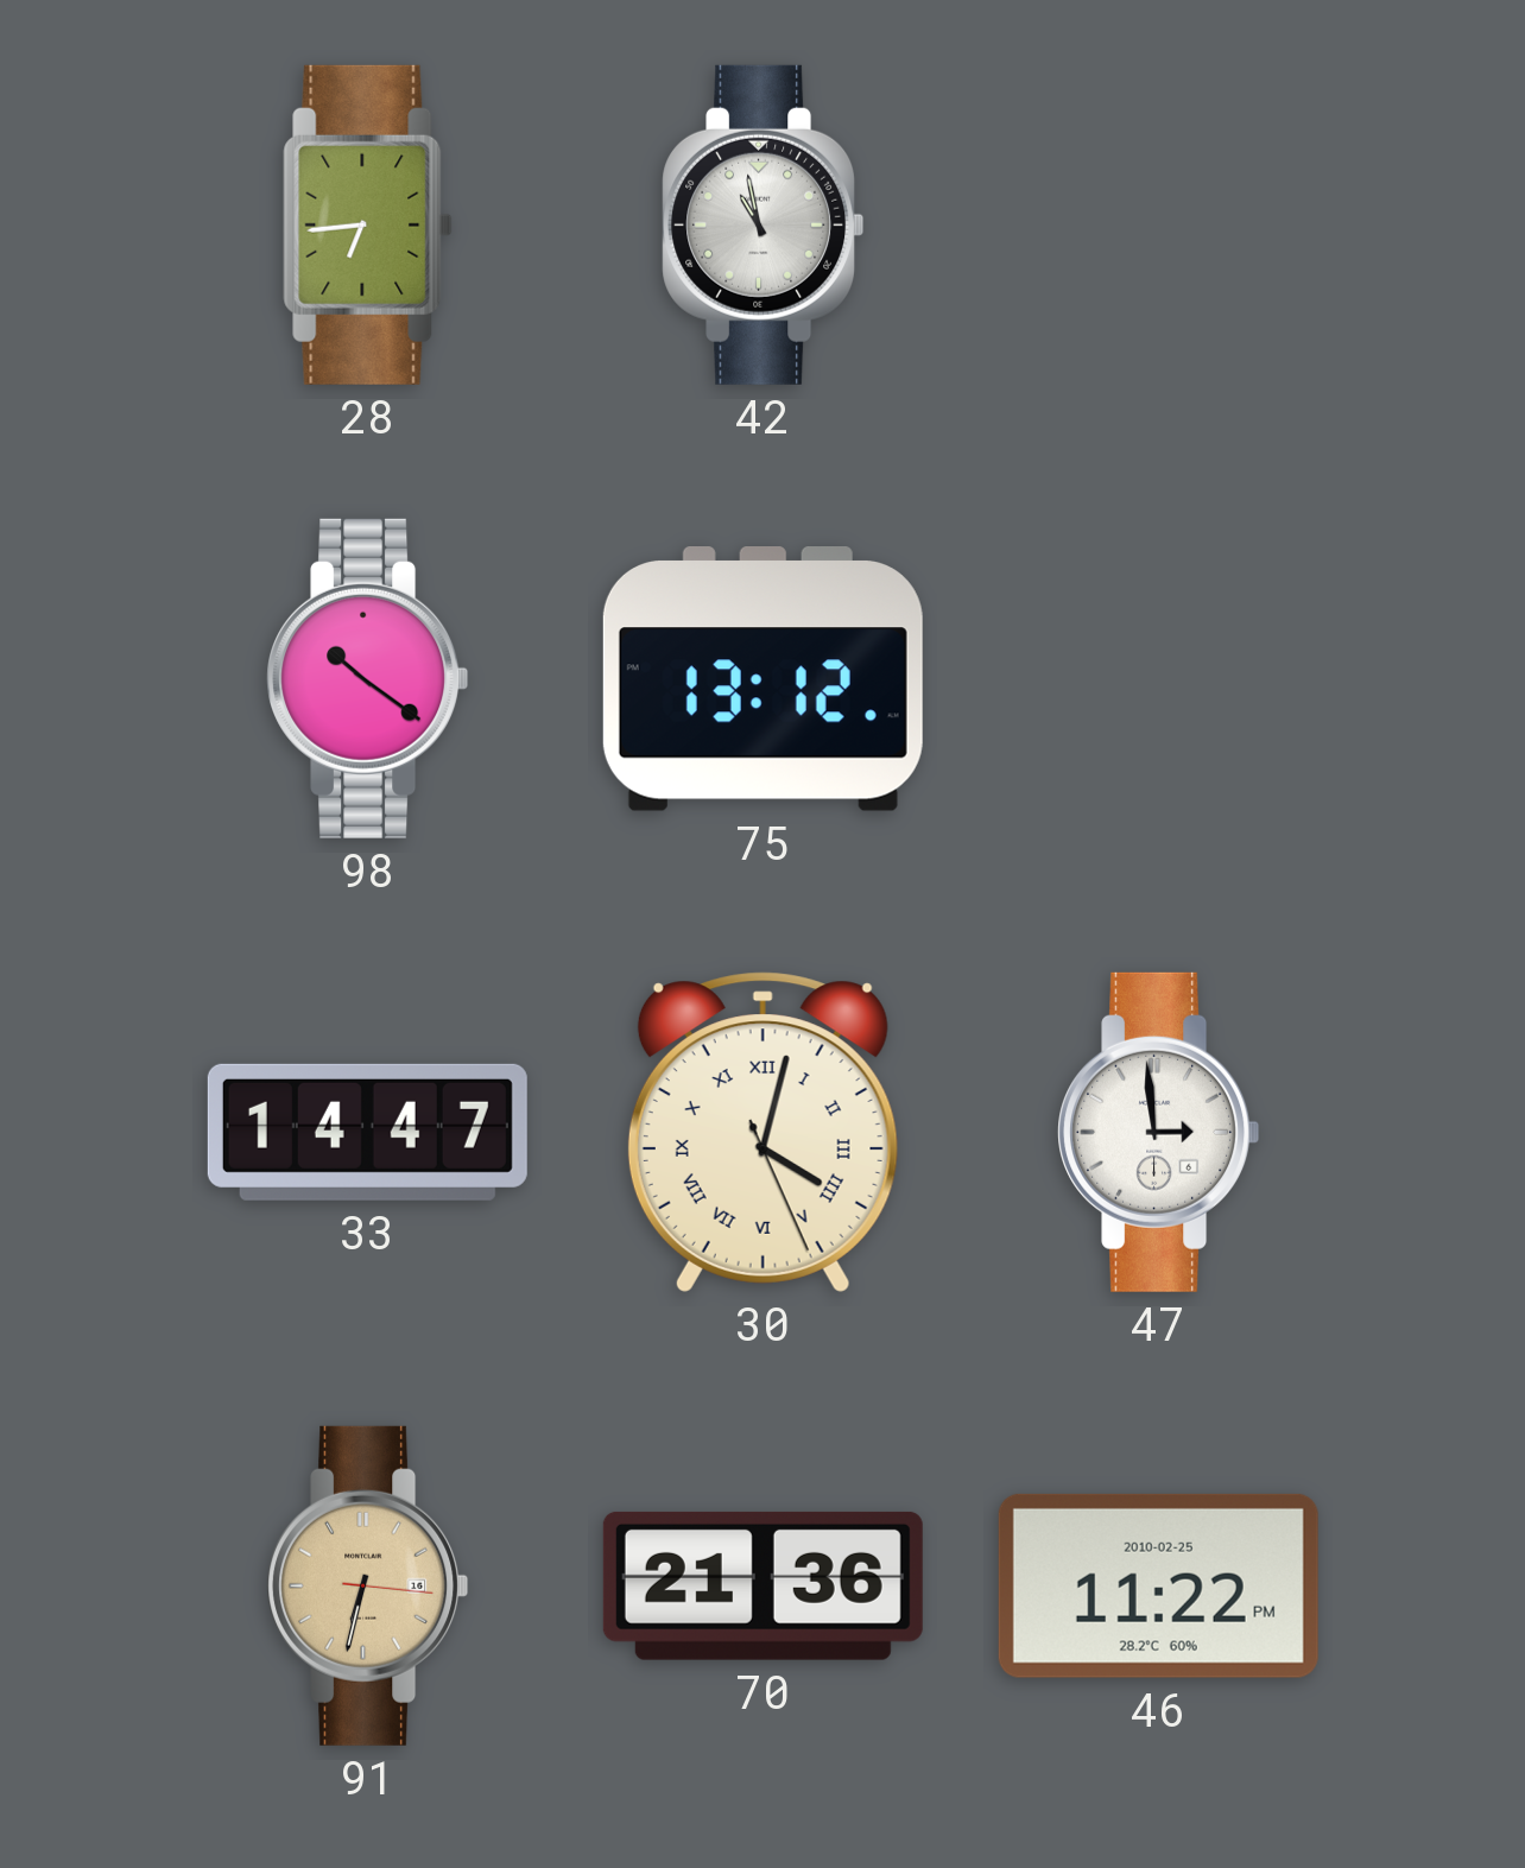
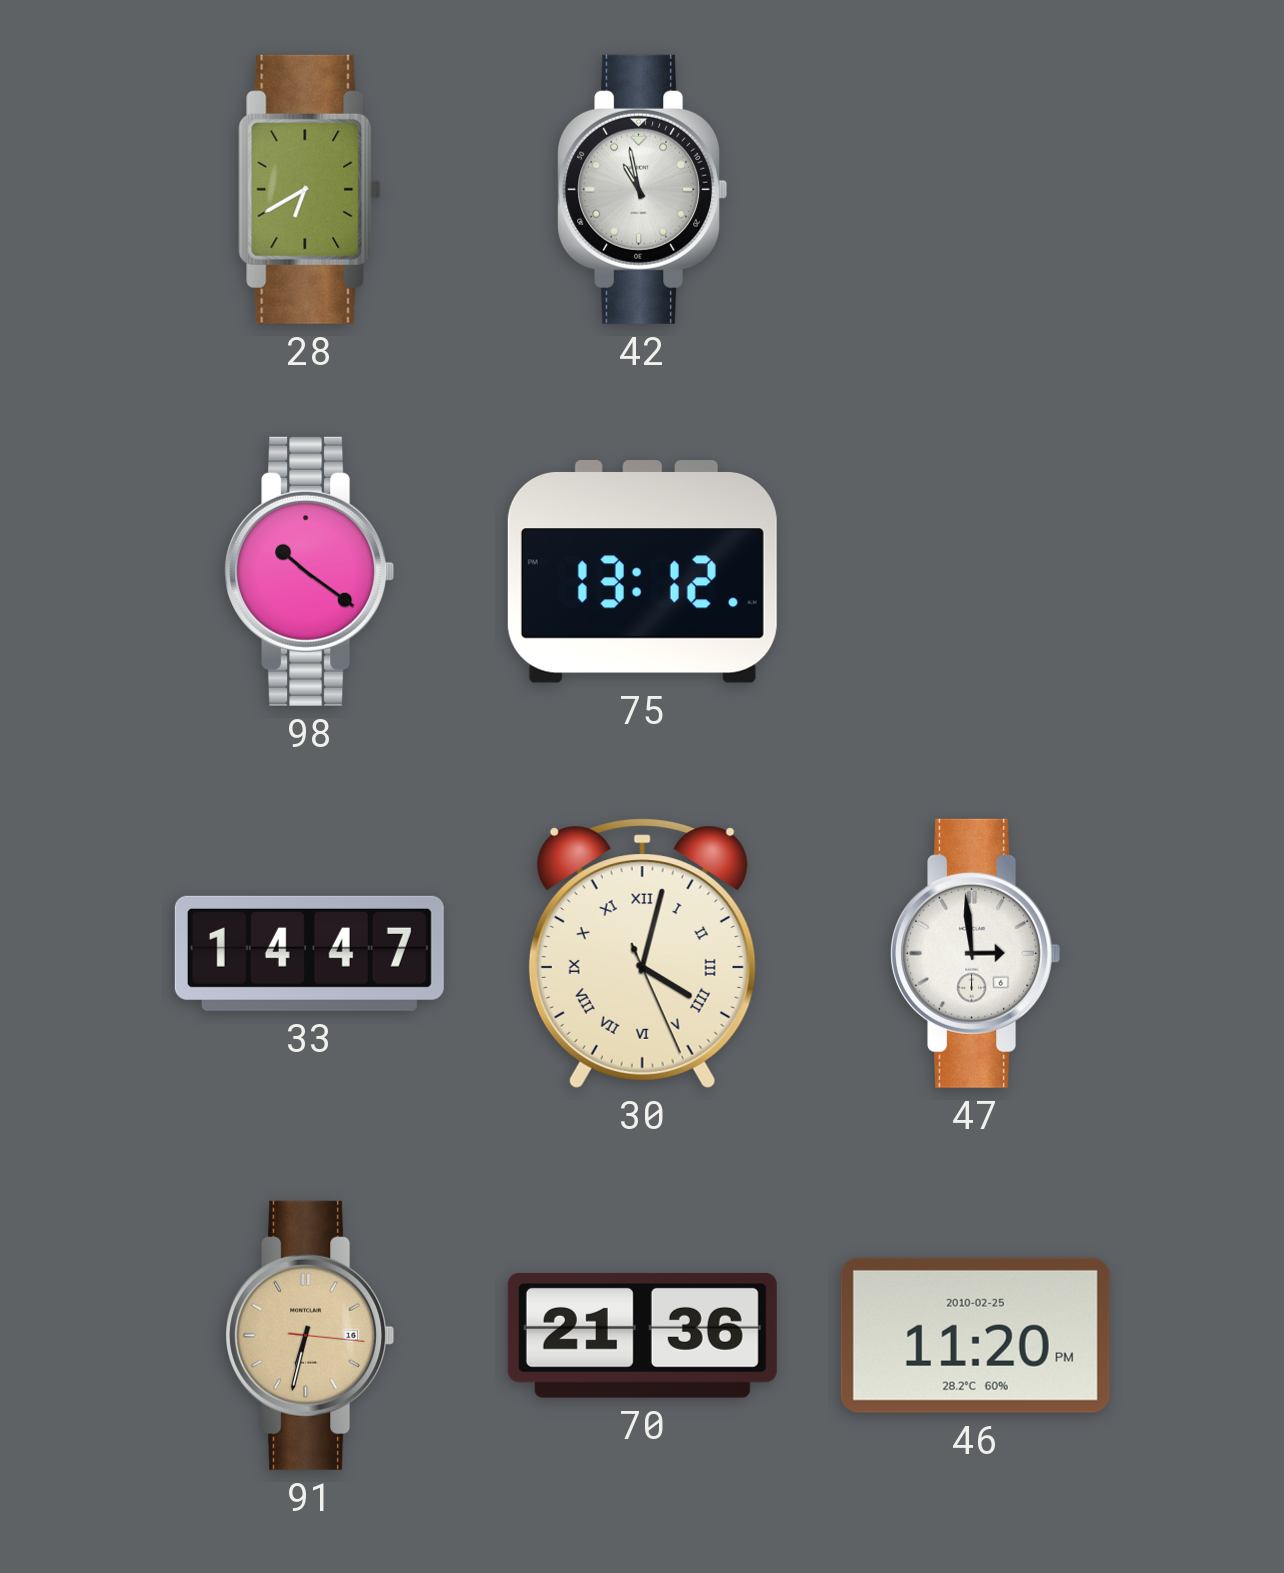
28: 6:44 -> 6:40 (310, 189)
46: 11:22 -> 11:20 (975, 1335)
